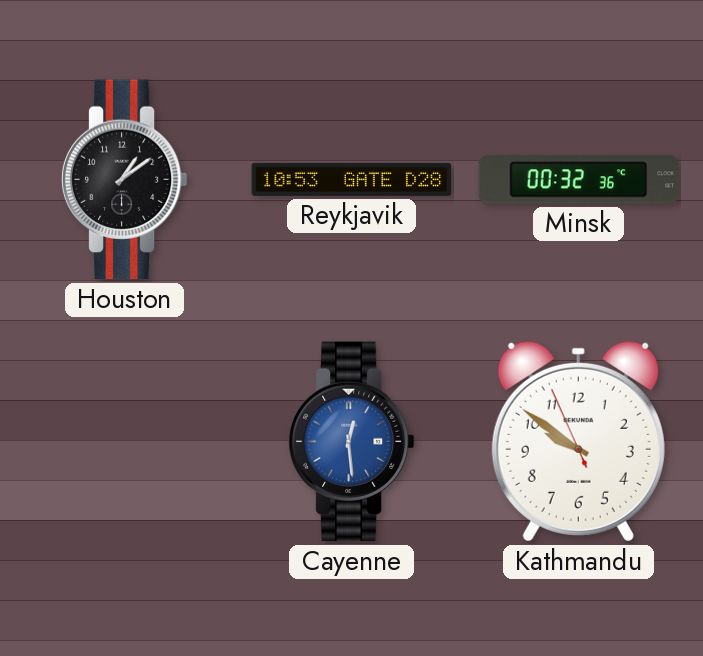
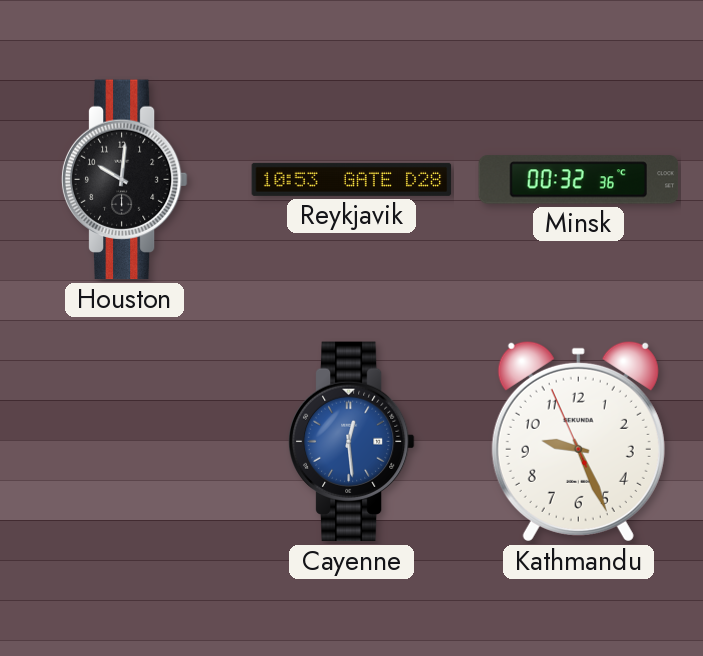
Houston: 1:09 -> 10:01 (124, 180)
Kathmandu: 9:50 -> 9:25 (578, 441)
